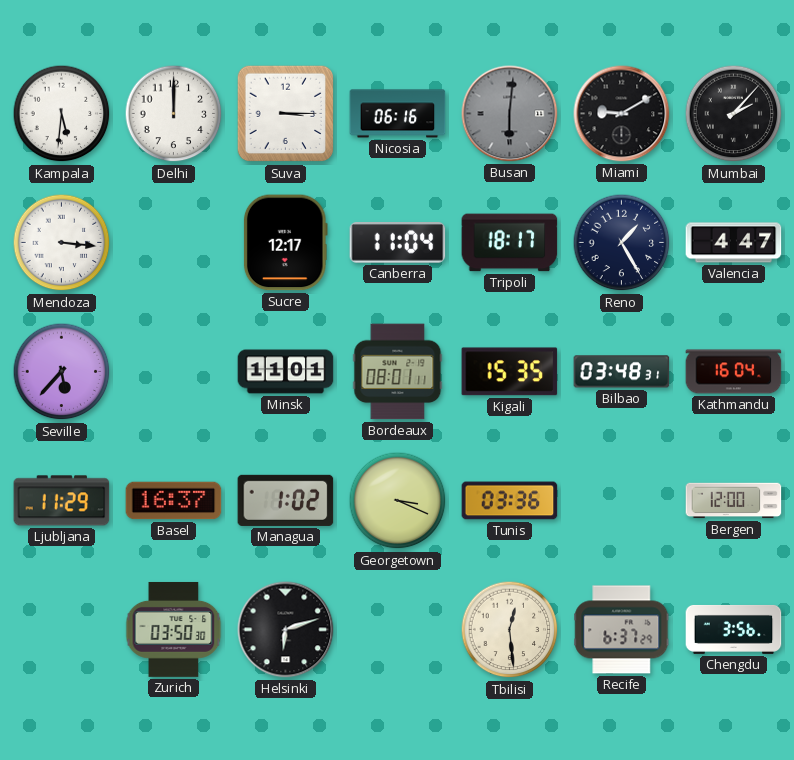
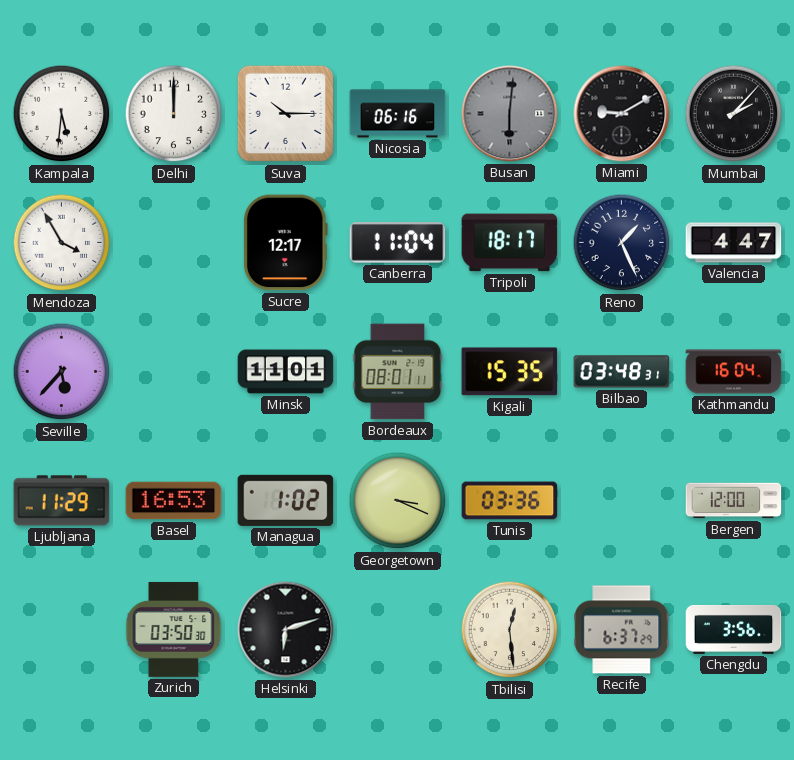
Suva: 3:15 -> 10:15 (286, 114)
Mendoza: 3:16 -> 3:55 (62, 243)
Reno: 1:25 -> 1:26 (622, 243)
Basel: 16:37 -> 16:53 (174, 501)
